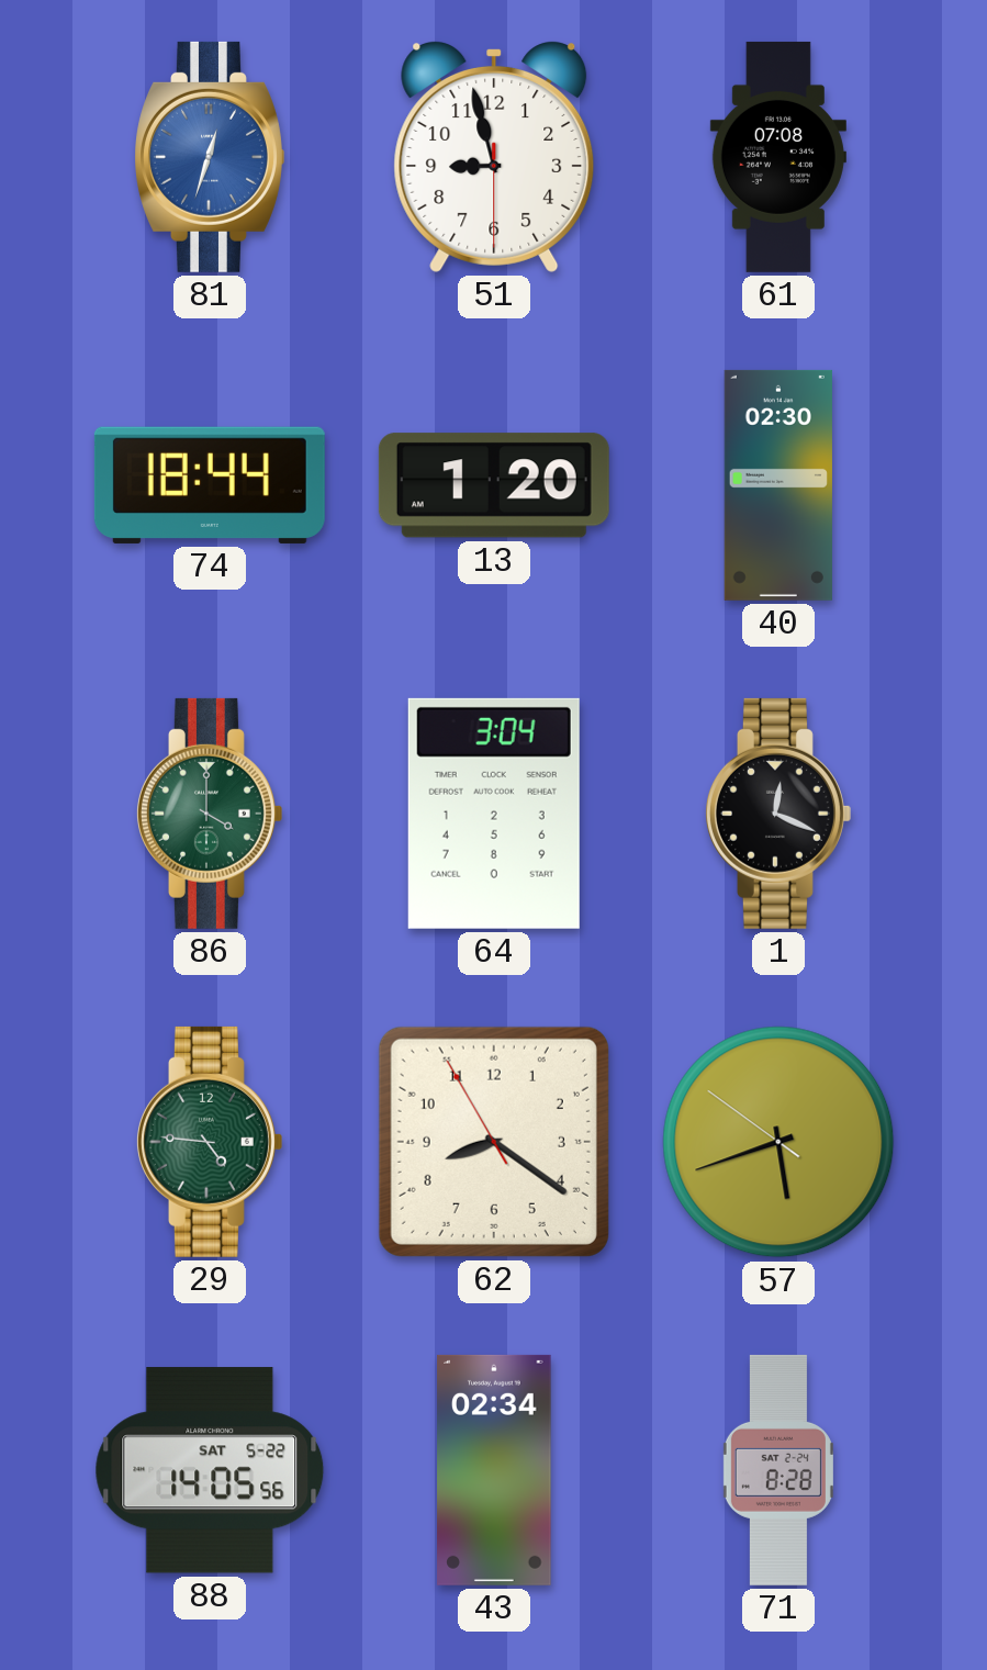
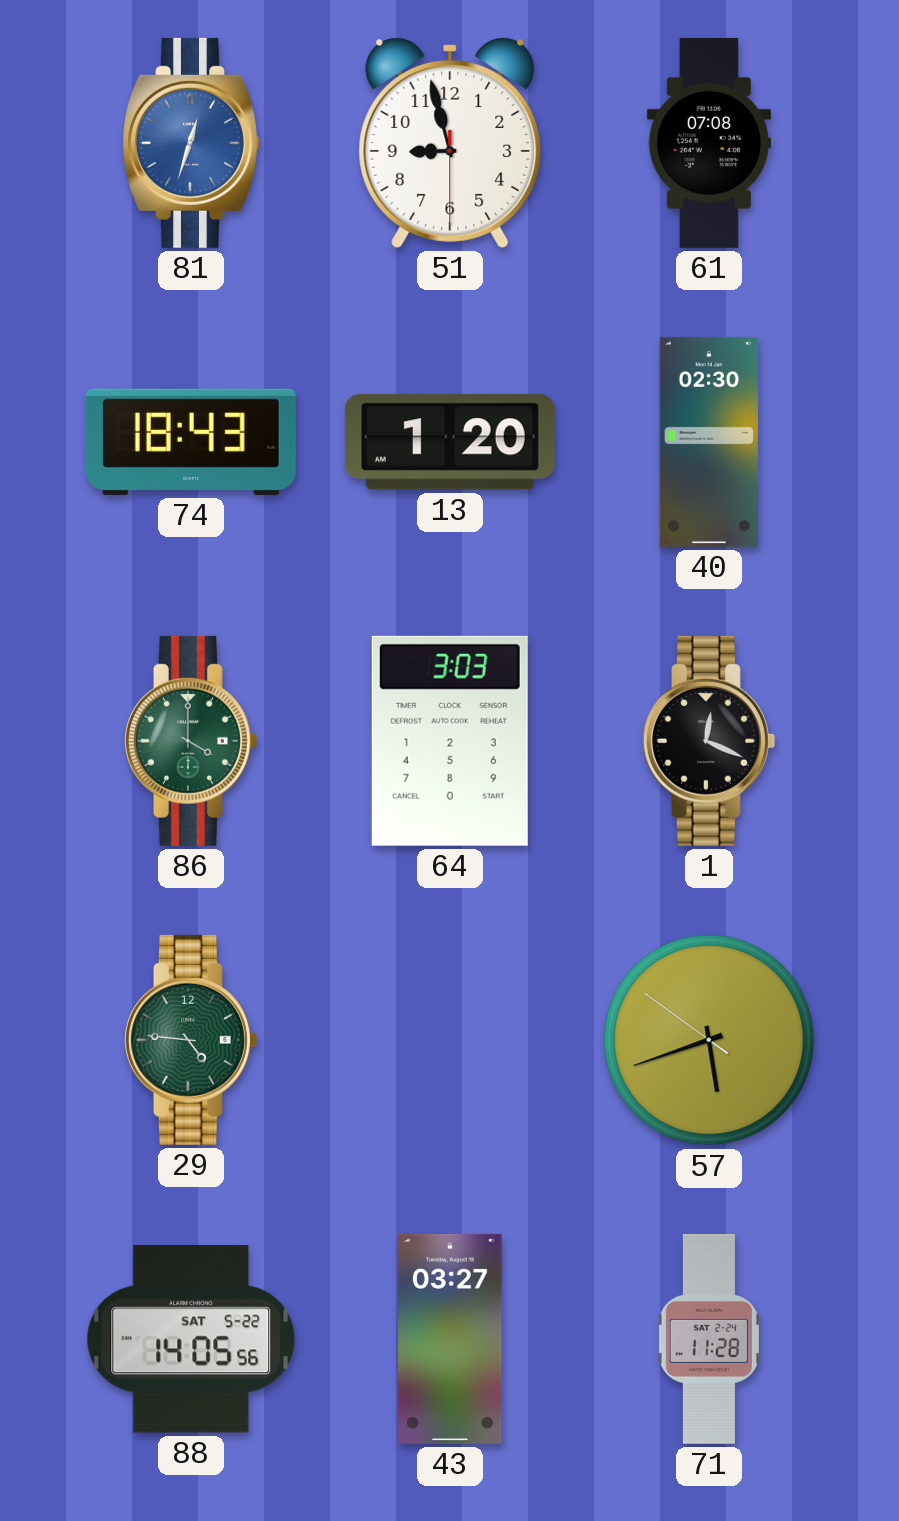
74: 18:44 -> 18:43 (191, 442)
64: 3:04 -> 3:03 (450, 741)
62: 8:20 -> none (494, 1142)
43: 02:34 -> 03:27 (450, 1339)
71: 8:28 -> 11:28 (709, 1339)
